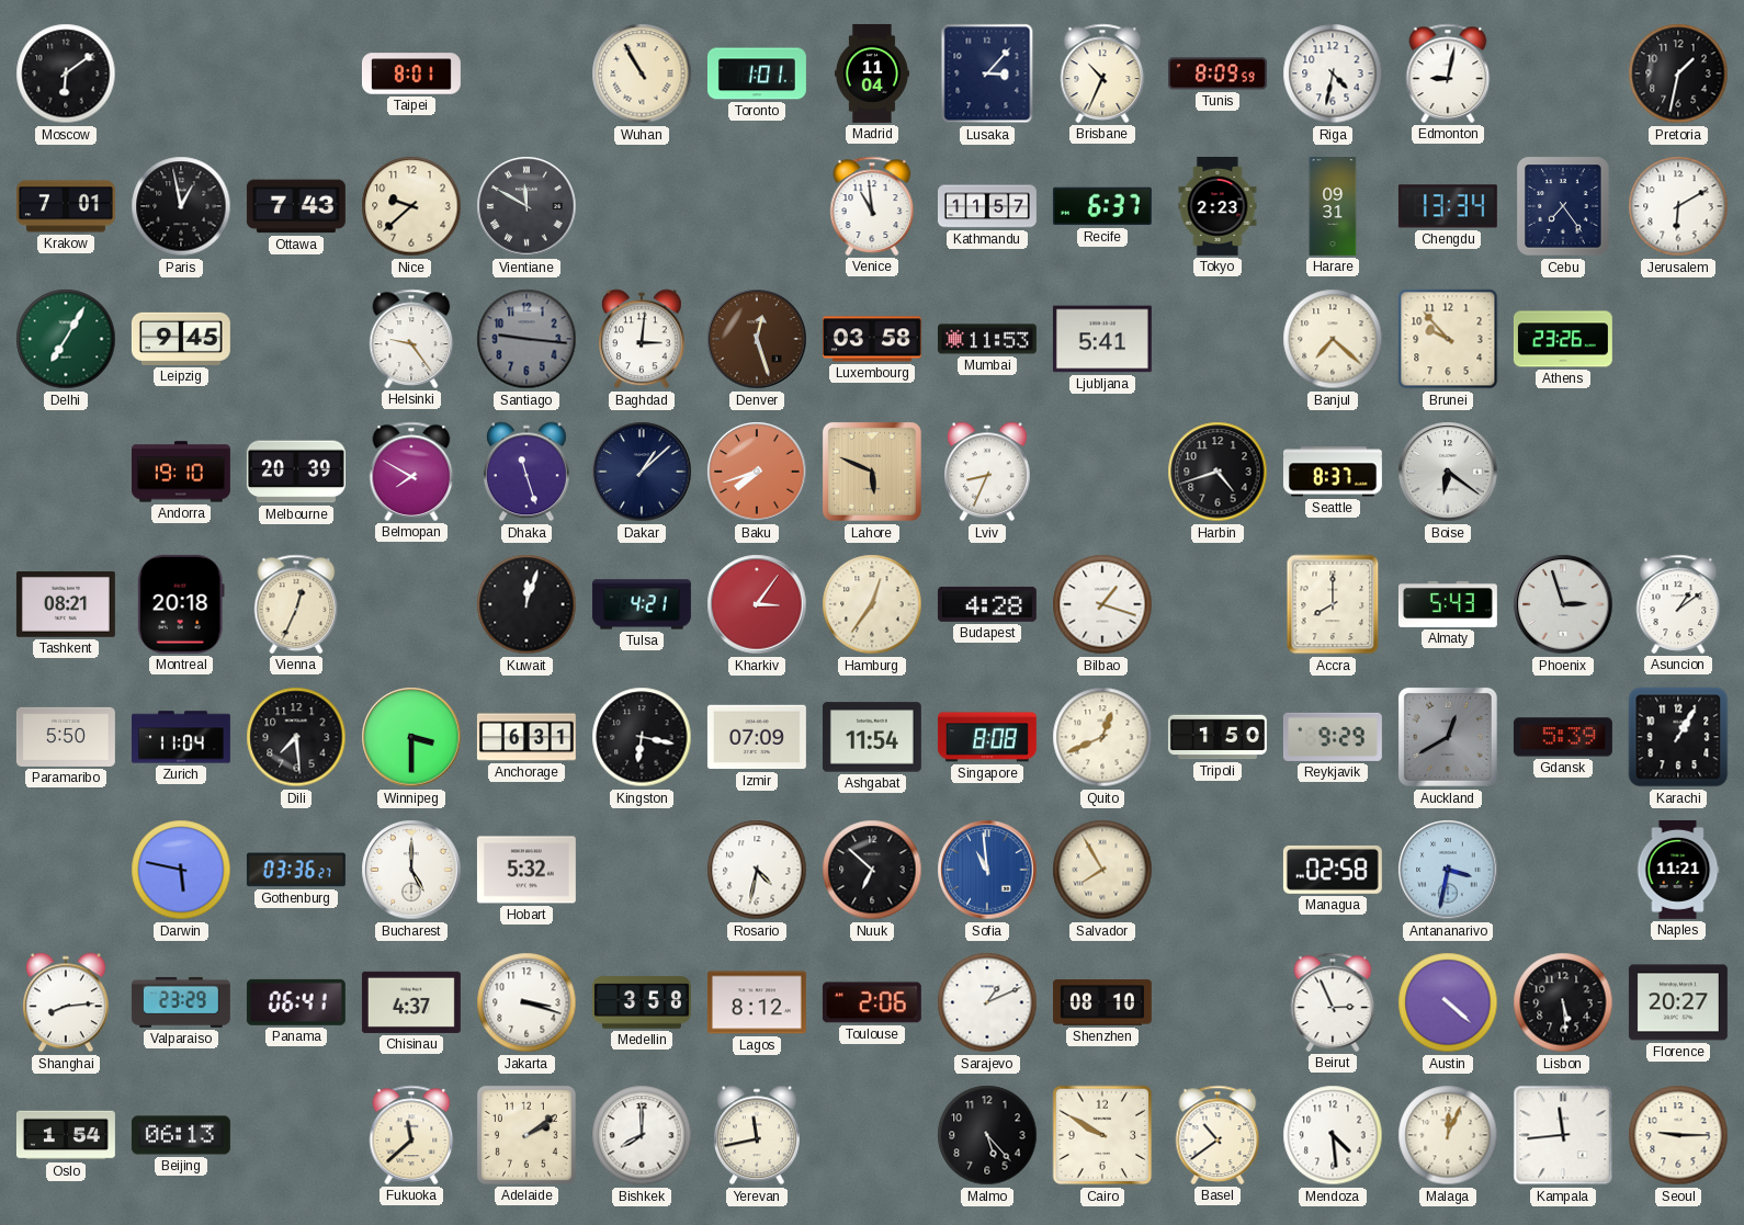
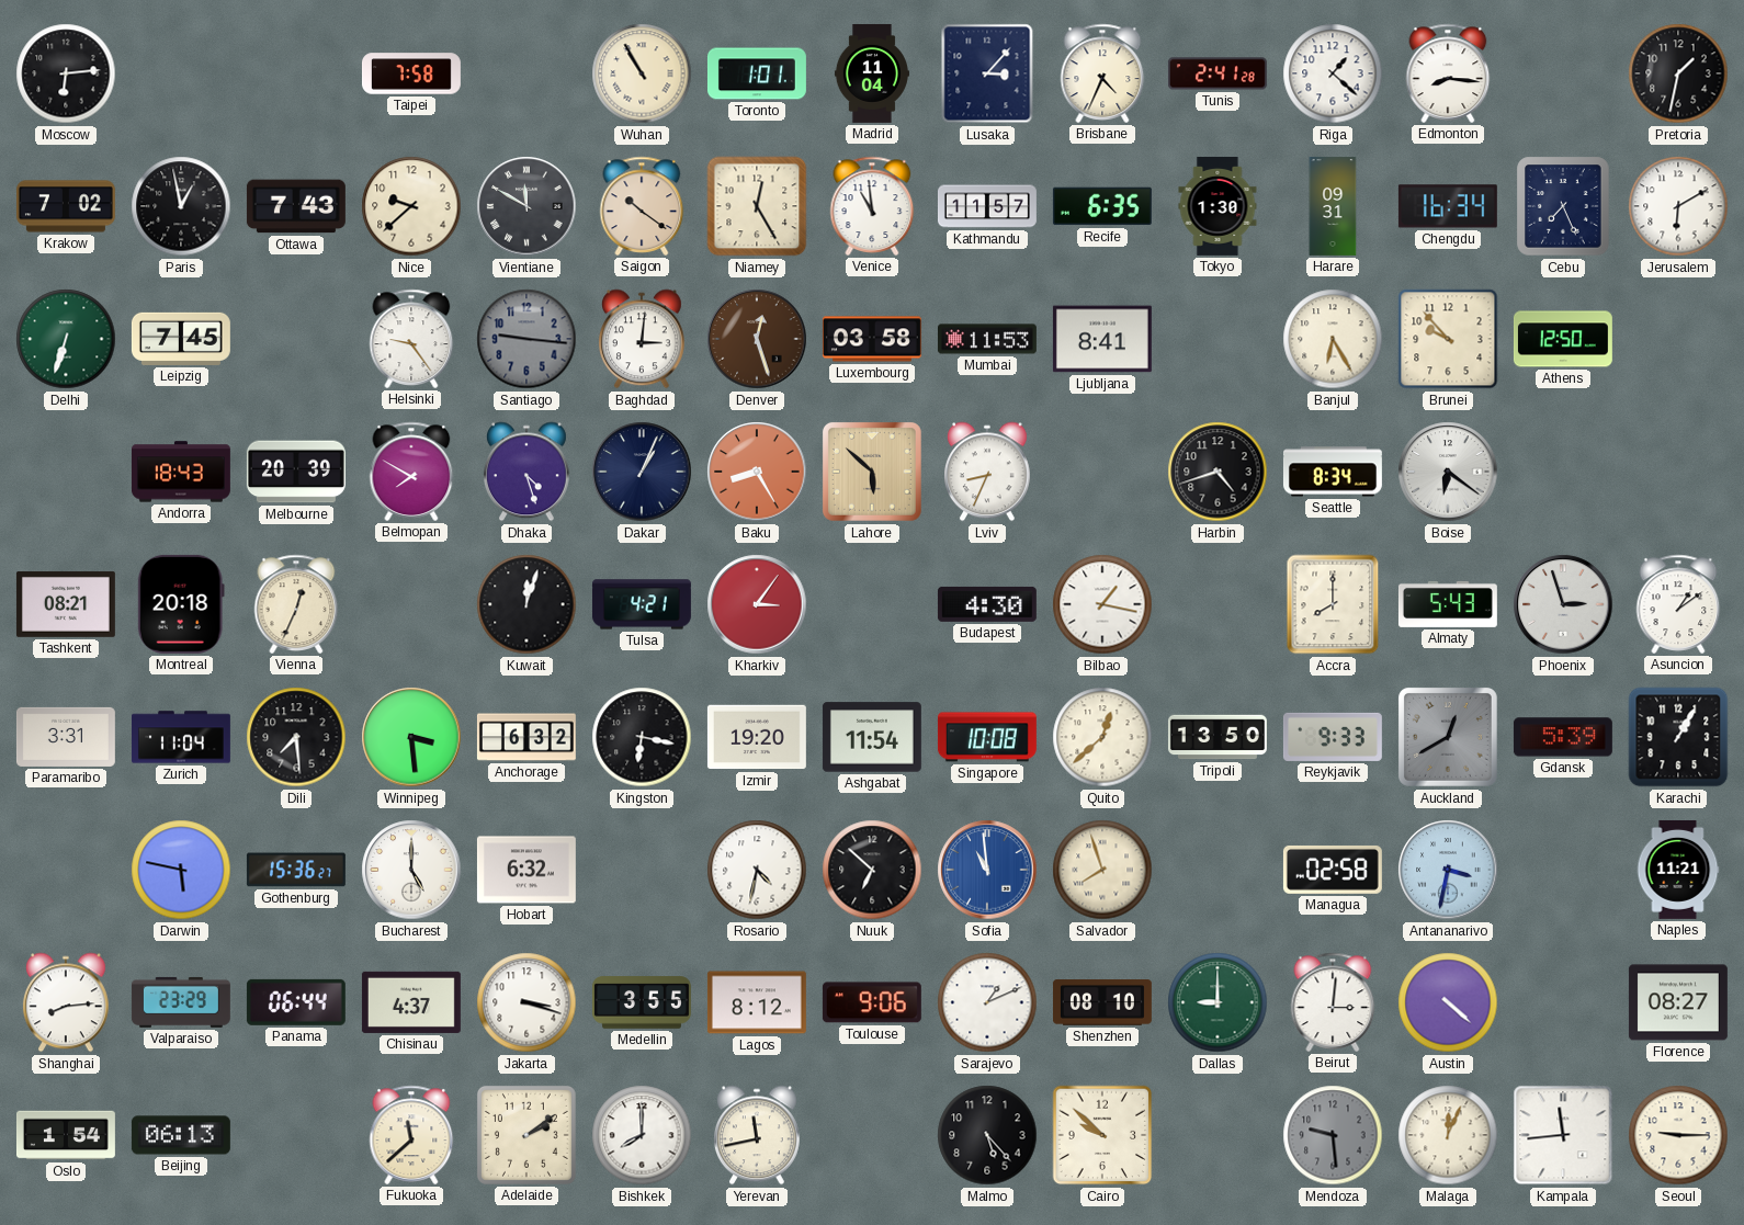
Moscow: 6:09 -> 6:14 (66, 73)
Taipei: 8:01 -> 7:58 (411, 73)
Brisbane: 10:34 -> 4:34 (1102, 73)
Tunis: 8:09 -> 2:41 (1218, 73)
Riga: 4:32 -> 1:22 (1333, 73)
Edmonton: 9:02 -> 8:16 (1448, 73)
Krakow: 7:01 -> 7:02 (66, 206)
Saigon: none -> 10:21 (642, 206)
Niamey: none -> 12:25 (757, 206)
Recife: 6:37 -> 6:35 (1102, 206)
Tokyo: 2:23 -> 1:30 (1218, 206)
Chengdu: 13:34 -> 16:34 (1448, 206)
Cebu: 7:24 -> 7:26 (1563, 206)
Delhi: 7:05 -> 6:33 (66, 339)
Leipzig: 9:45 -> 7:45 (181, 339)
Ljubljana: 5:41 -> 8:41 (1102, 339)
Banjul: 7:22 -> 6:25 (1333, 339)
Athens: 23:26 -> 12:50 (1563, 339)
Andorra: 19:10 -> 18:43 (181, 472)
Dhaka: 11:27 -> 4:27 (526, 472)
Dakar: 1:08 -> 1:04 (642, 472)
Baku: 7:42 -> 8:25 (757, 472)
Lahore: 5:49 -> 5:52 (872, 472)
Seattle: 8:37 -> 8:34 (1333, 472)
Hamburg: 12:36 -> none (872, 604)
Budapest: 4:28 -> 4:30 (987, 604)
Bilbao: 1:18 -> 1:17 (1102, 604)
Paramaribo: 5:50 -> 3:31 (66, 737)
Winnipeg: 3:30 -> 3:29 (411, 737)
Anchorage: 6:31 -> 6:32 (526, 737)
Izmir: 07:09 -> 19:20 (757, 737)
Singapore: 8:08 -> 10:08 (987, 737)
Quito: 12:41 -> 12:38 (1102, 737)
Tripoli: 1:50 -> 13:50 (1218, 737)
Reykjavik: 9:29 -> 9:33 (1333, 737)
Gothenburg: 03:36 -> 15:36 (296, 870)
Hobart: 5:32 -> 6:32 (526, 870)
Salvador: 7:55 -> 7:57 (1102, 870)
Panama: 06:41 -> 06:44 (296, 1002)
Medellin: 3:58 -> 3:55 (642, 1002)
Toulouse: 2:06 -> 9:06 (872, 1002)
Dallas: none -> 9:00 (1218, 1002)
Beirut: 2:56 -> 3:01 (1333, 1002)
Lisbon: 5:29 -> none (1563, 1002)
Florence: 20:27 -> 08:27 (1678, 1002)
Cairo: 9:50 -> 9:52 (1102, 1135)
Basel: 10:39 -> none (1218, 1135)
Mendoza: 4:29 -> 9:29 (1333, 1135)
Mendoza dial: white -> grey (1333, 1135)
